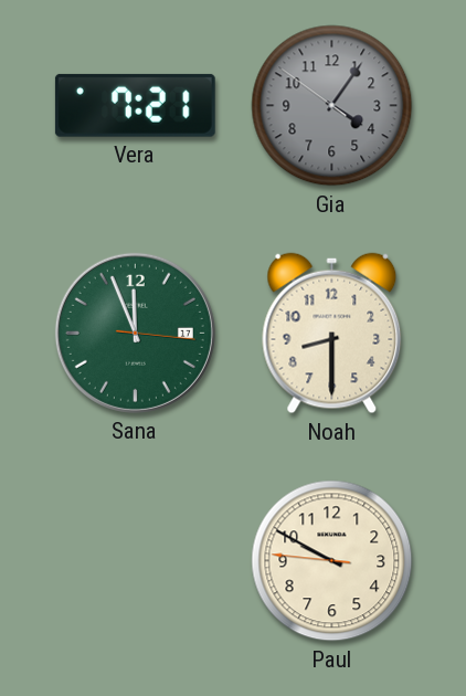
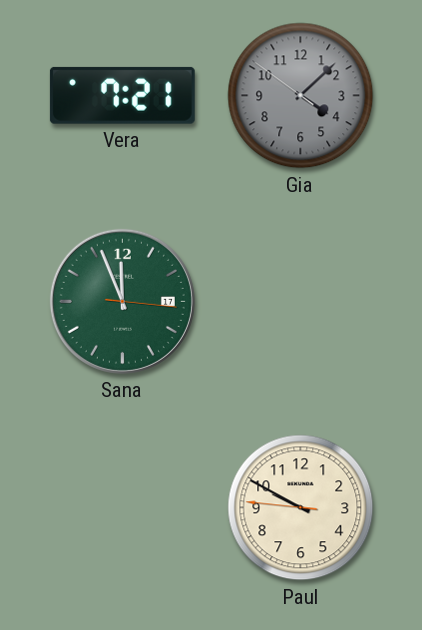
Gia: 4:05 -> 4:07 (301, 96)
Noah: 8:30 -> none (332, 334)
